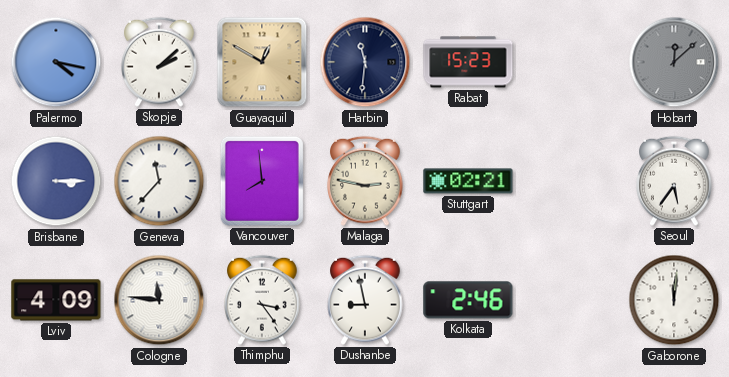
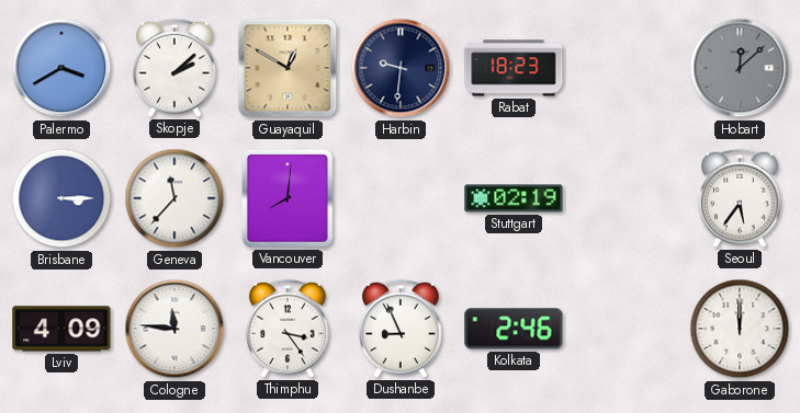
Palermo: 4:17 -> 3:40 (61, 68)
Harbin: 11:31 -> 9:31 (401, 68)
Rabat: 15:23 -> 18:23 (514, 68)
Vancouver: 7:59 -> 8:01 (288, 198)
Malaga: 2:47 -> none (365, 181)
Stuttgart: 02:21 -> 02:19 (514, 198)
Dushanbe: 8:58 -> 8:56 (401, 329)
Gaborone: 12:01 -> 12:00 (740, 329)
